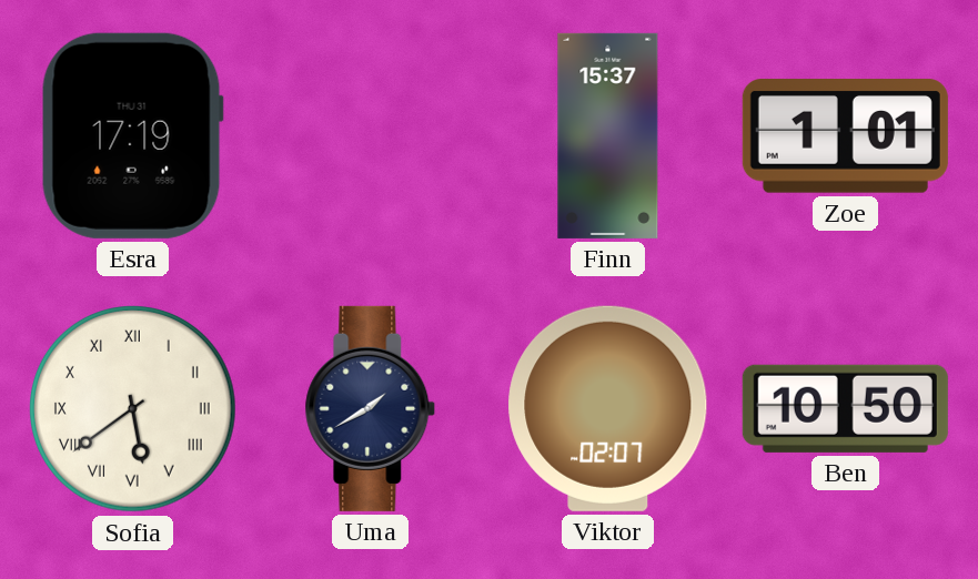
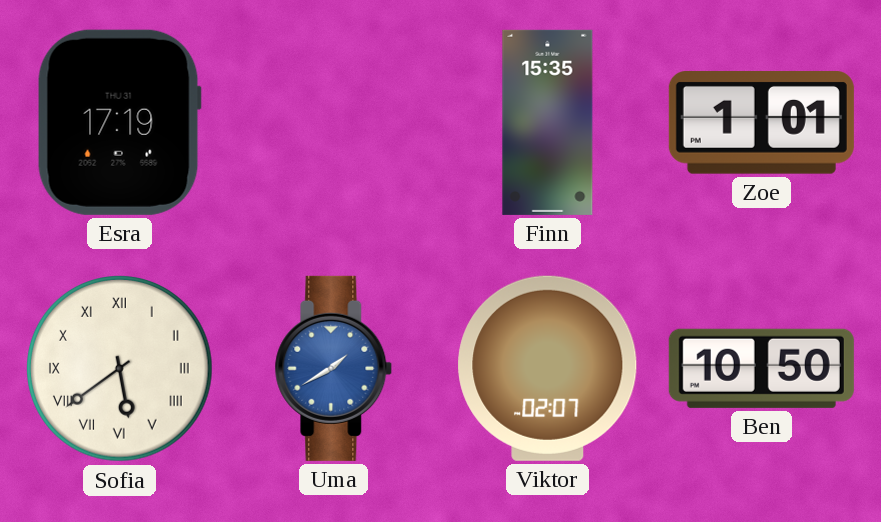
Finn: 15:37 -> 15:35 (548, 122)
Uma dial: navy -> blue (334, 368)
